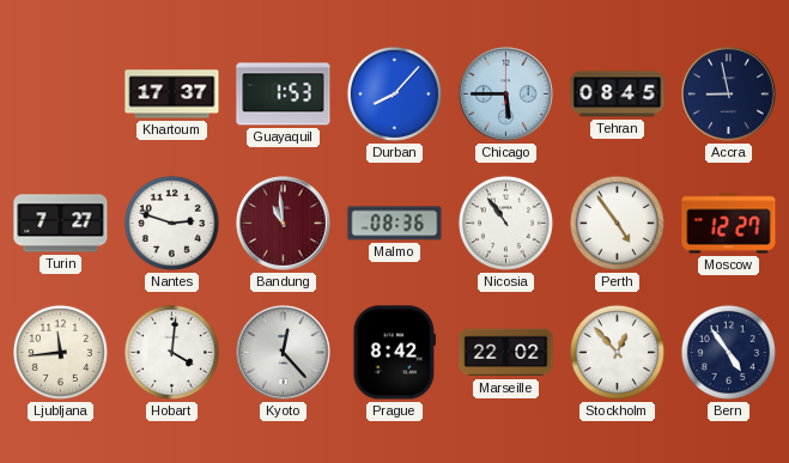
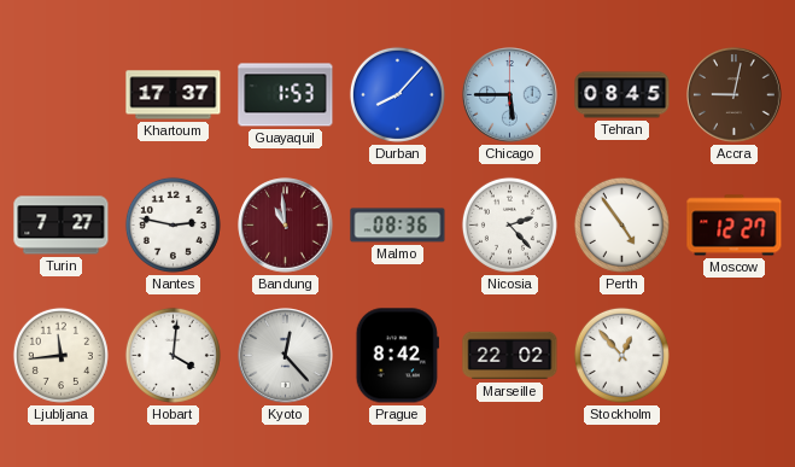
Accra: 8:58 -> 9:02 (735, 95)
Accra dial: navy -> brown (735, 95)
Nantes: 2:48 -> 2:47 (173, 224)
Nicosia: 10:54 -> 2:23 (509, 224)
Bern: 4:54 -> none (728, 352)
